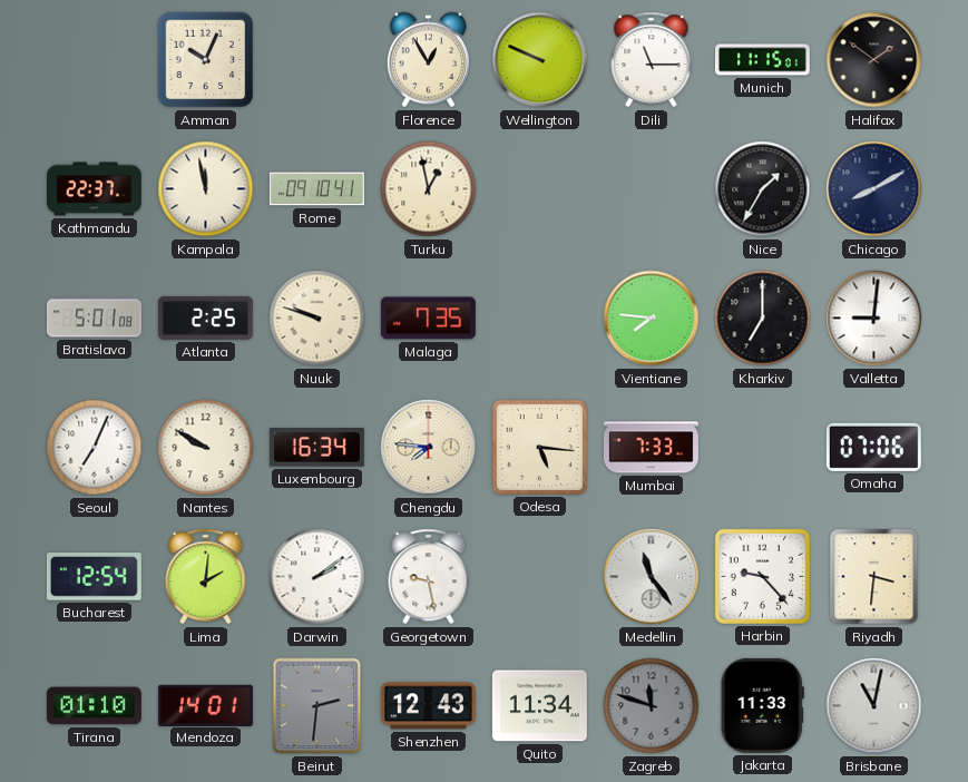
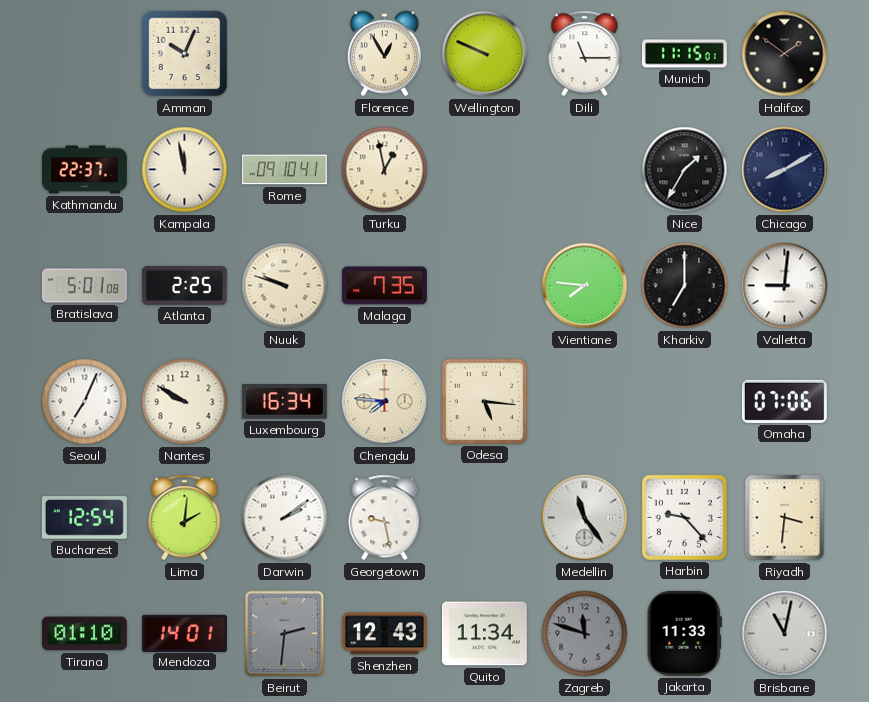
Mumbai: 7:33 -> none (651, 448)
